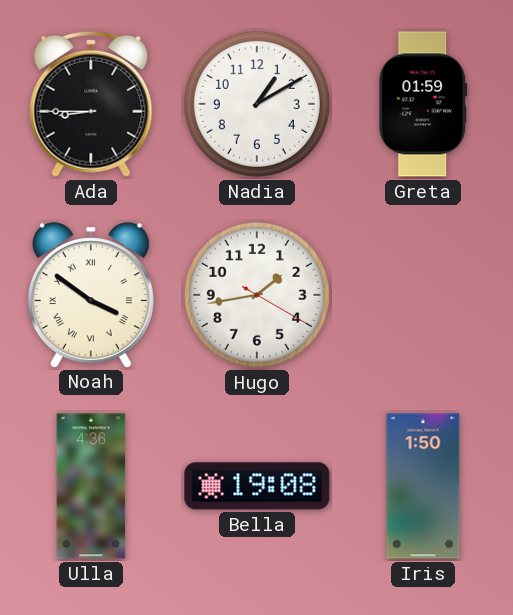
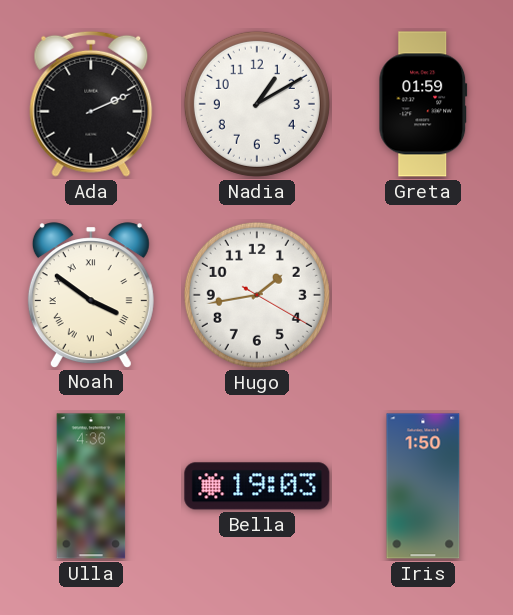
Ada: 8:45 -> 2:11 (91, 104)
Bella: 19:08 -> 19:03 (257, 486)
